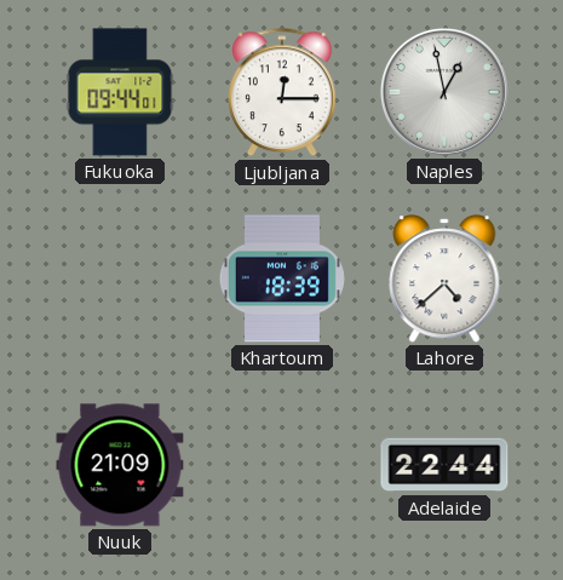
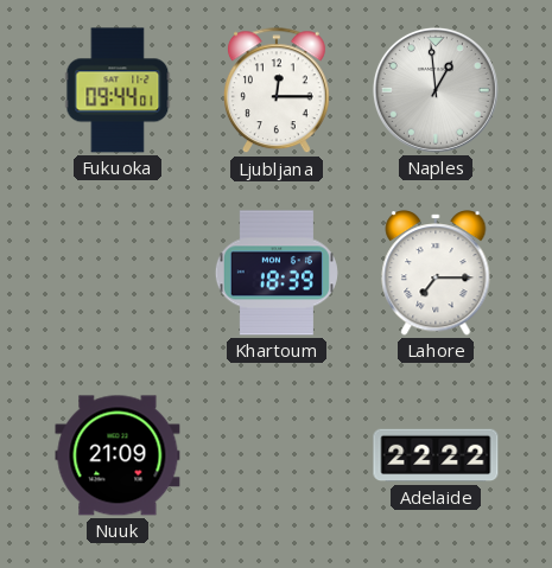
Naples: 12:58 -> 12:59 (436, 90)
Lahore: 4:38 -> 7:15 (436, 273)
Adelaide: 22:44 -> 22:22 (436, 455)
